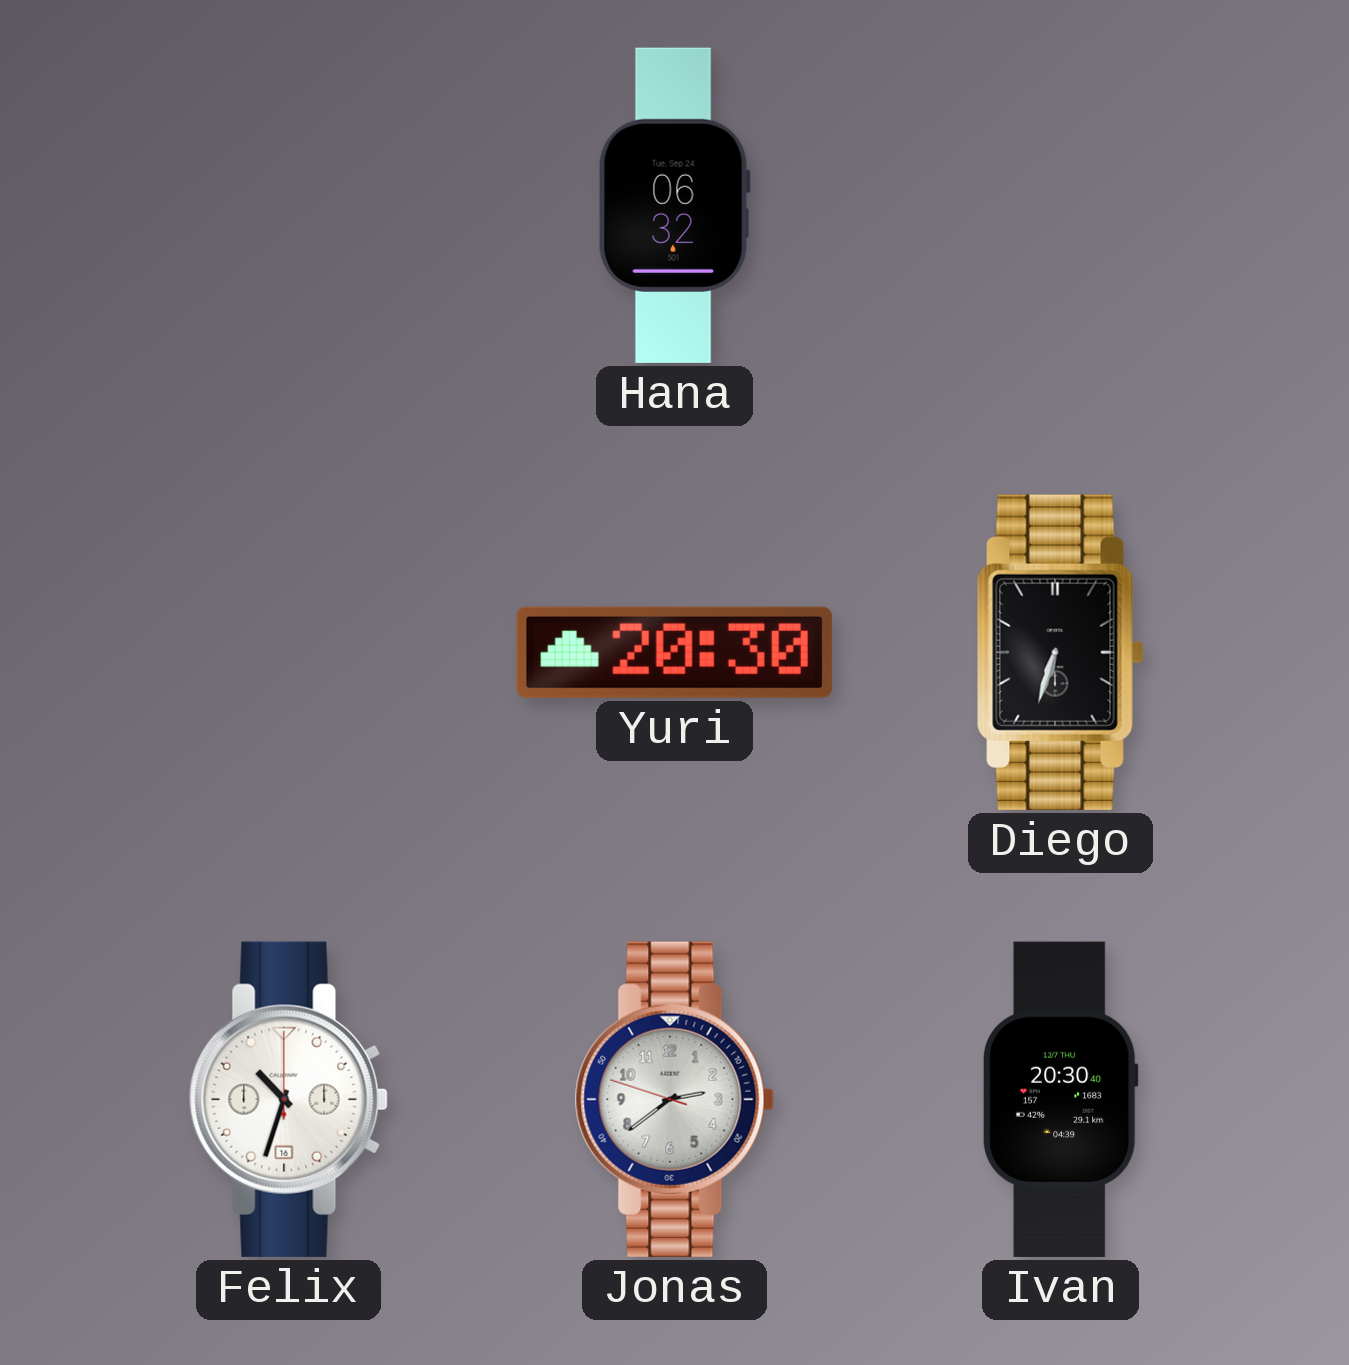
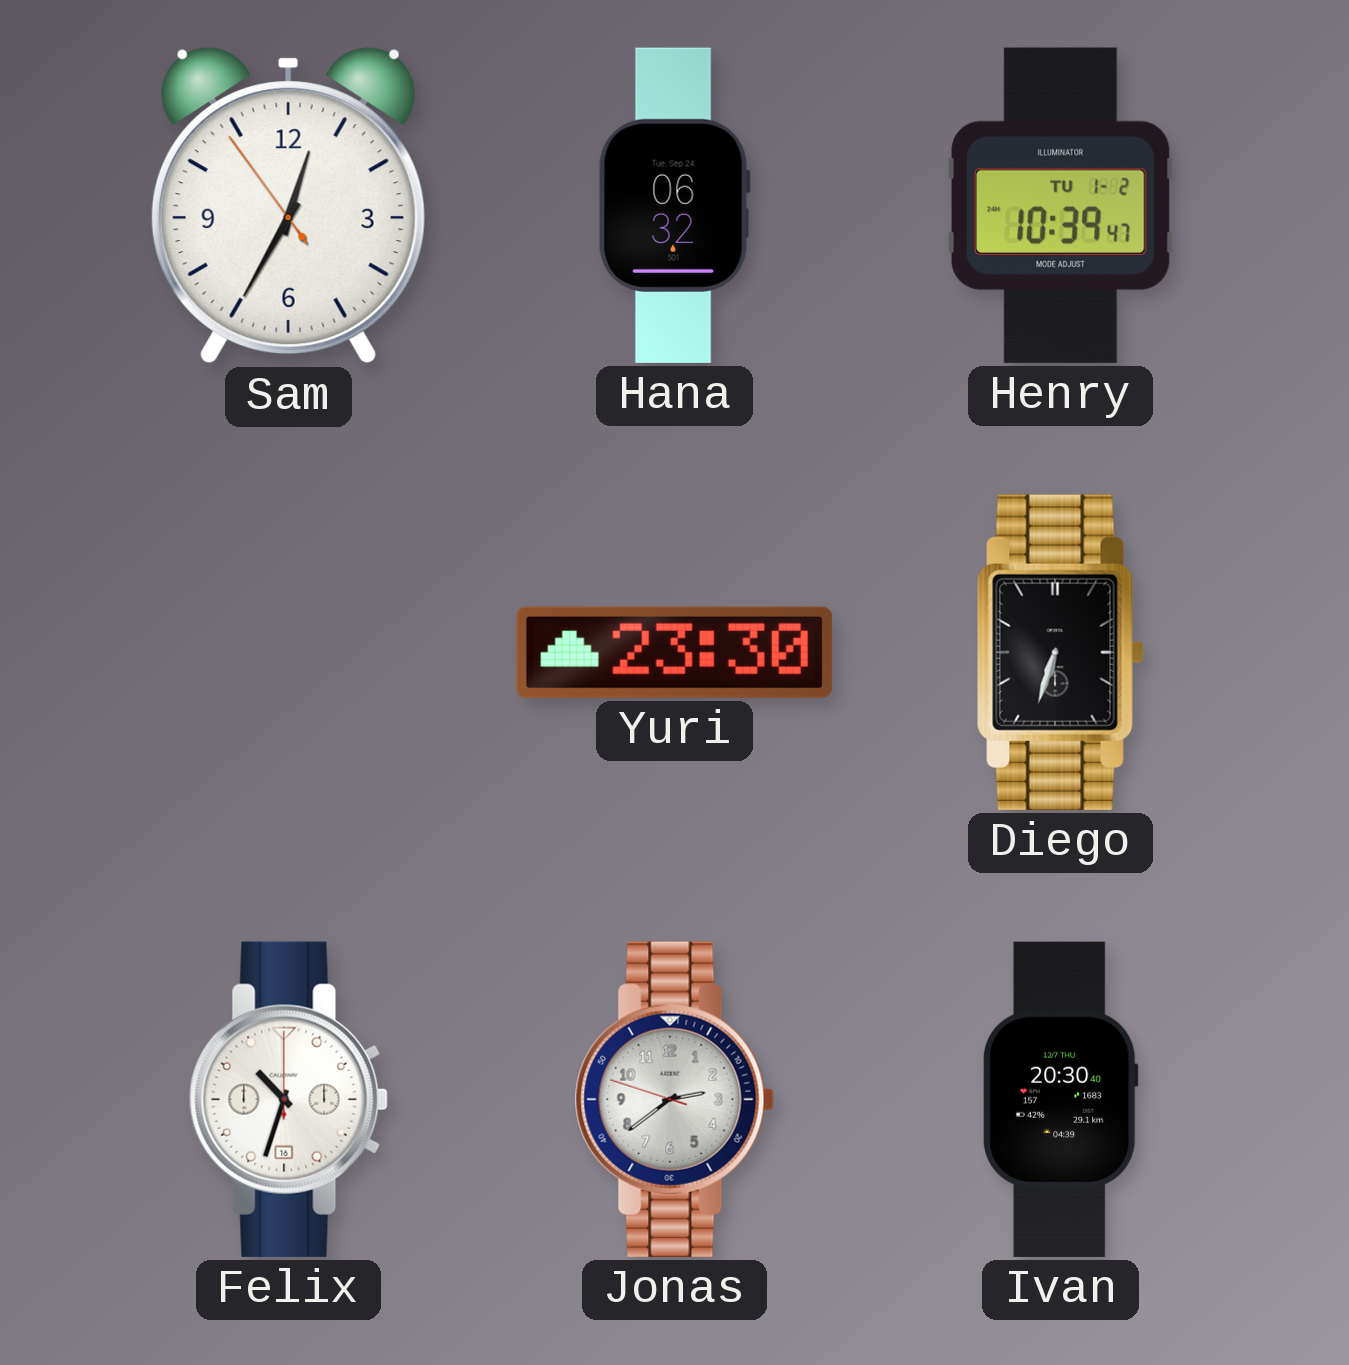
Sam: none -> 12:34 (288, 206)
Henry: none -> 10:39 (1061, 205)
Yuri: 20:30 -> 23:30 (674, 652)
